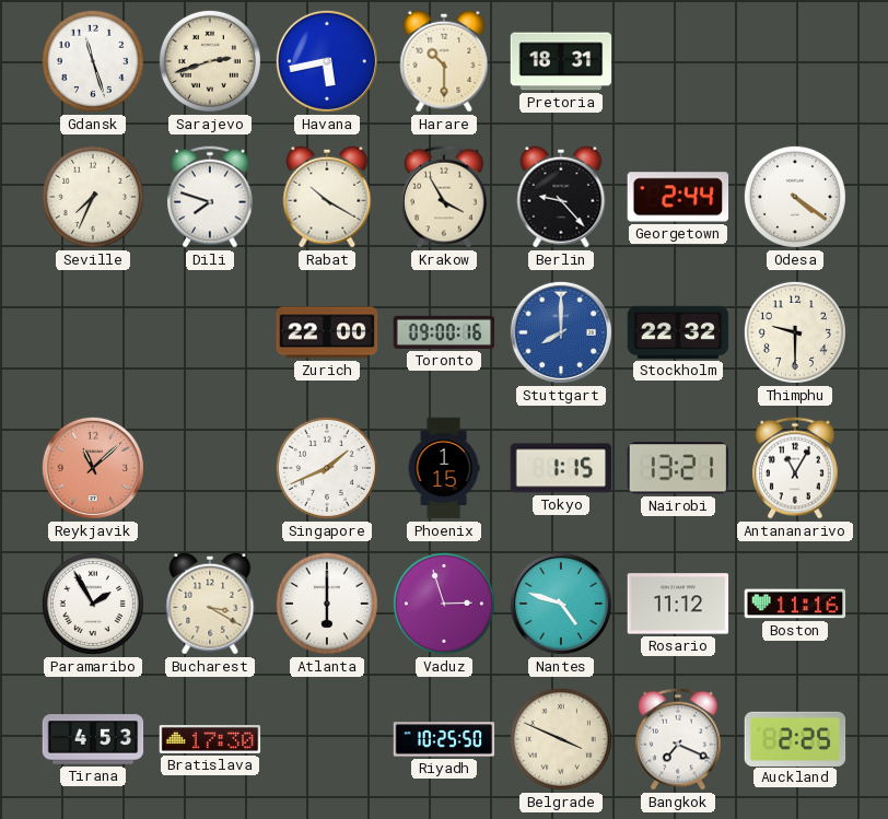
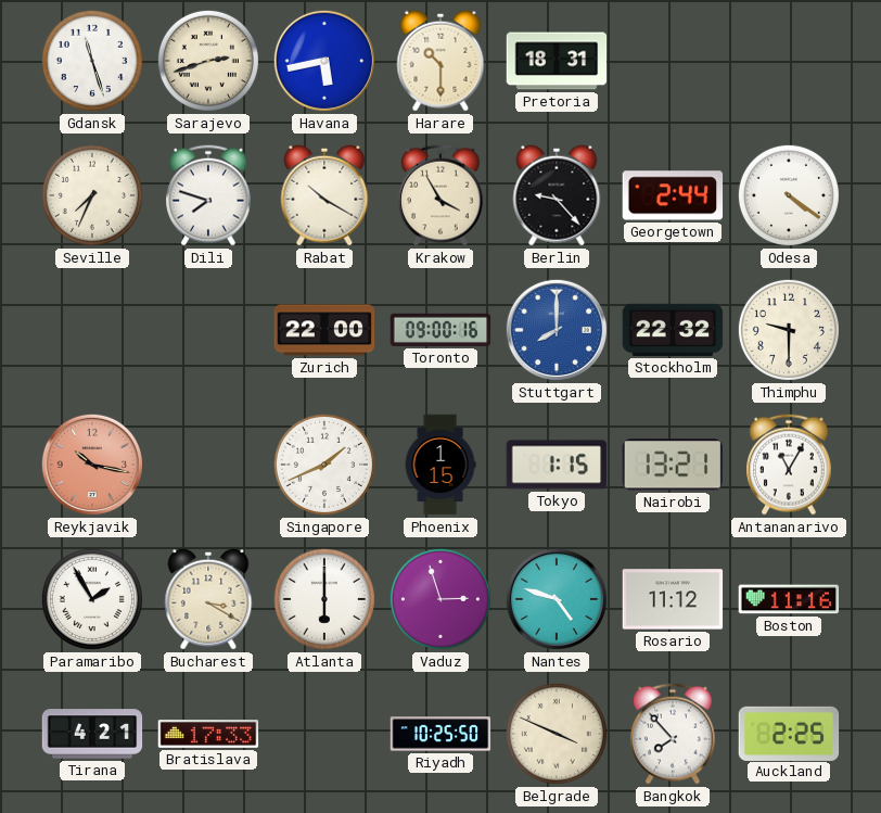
Reykjavik: 11:08 -> 10:17 (92, 465)
Tirana: 4:53 -> 4:21 (92, 734)
Bratislava: 17:30 -> 17:33 (208, 734)
Bangkok: 7:19 -> 7:53 (673, 734)
